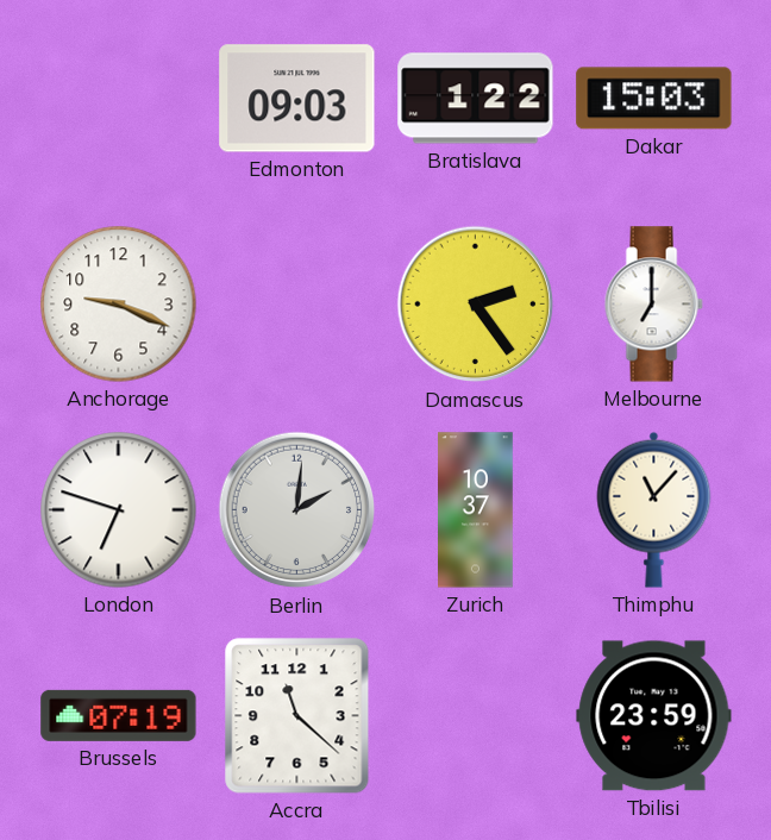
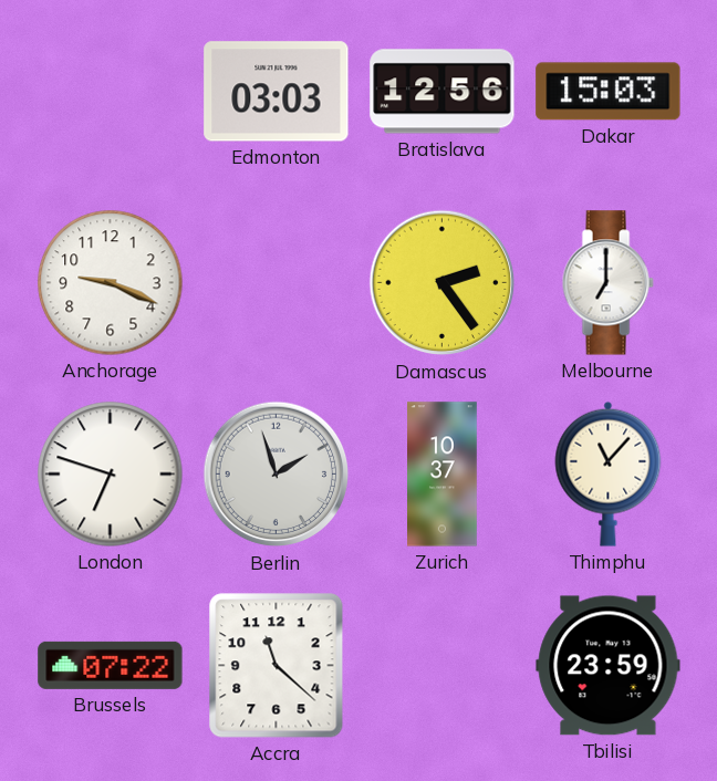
Edmonton: 09:03 -> 03:03 (277, 92)
Bratislava: 1:22 -> 12:56 (443, 92)
Berlin: 2:01 -> 1:57 (277, 475)
Brussels: 07:19 -> 07:22 (111, 665)
